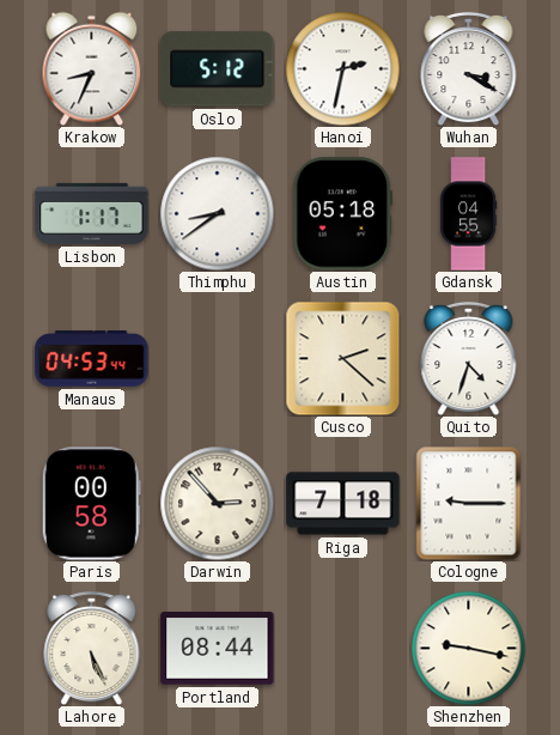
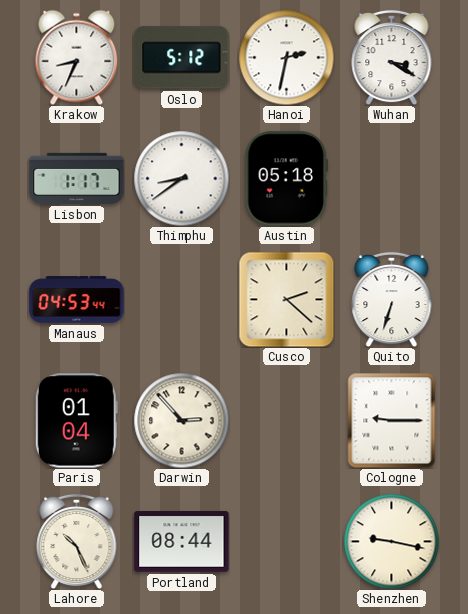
Gdansk: 04:55 -> none (468, 214)
Quito: 4:33 -> 6:33 (392, 299)
Paris: 00:58 -> 01:04 (76, 421)
Riga: 7:18 -> none (343, 504)
Lahore: 5:26 -> 10:26 (77, 541)
